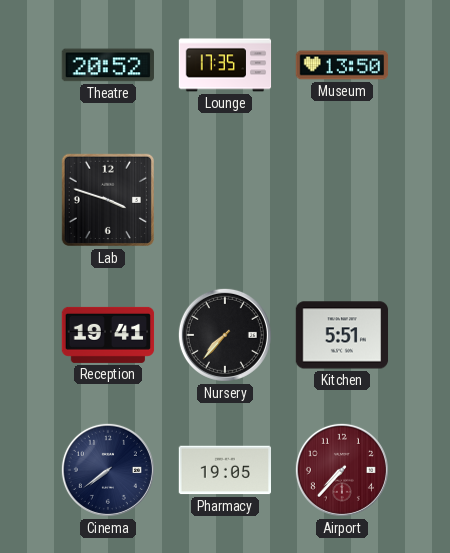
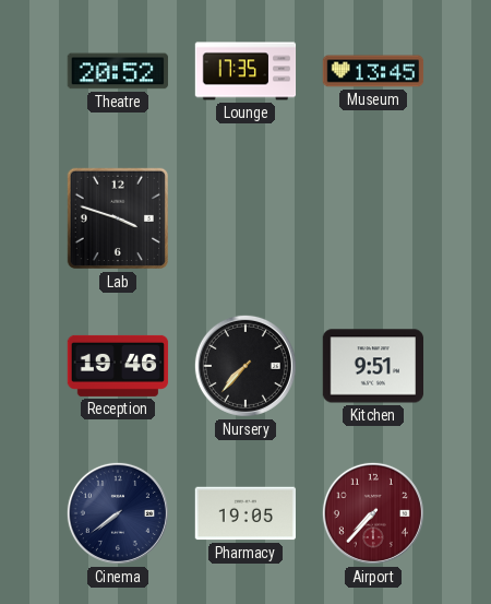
Museum: 13:50 -> 13:45 (373, 71)
Reception: 19:41 -> 19:46 (118, 366)
Kitchen: 5:51 -> 9:51 (373, 366)
